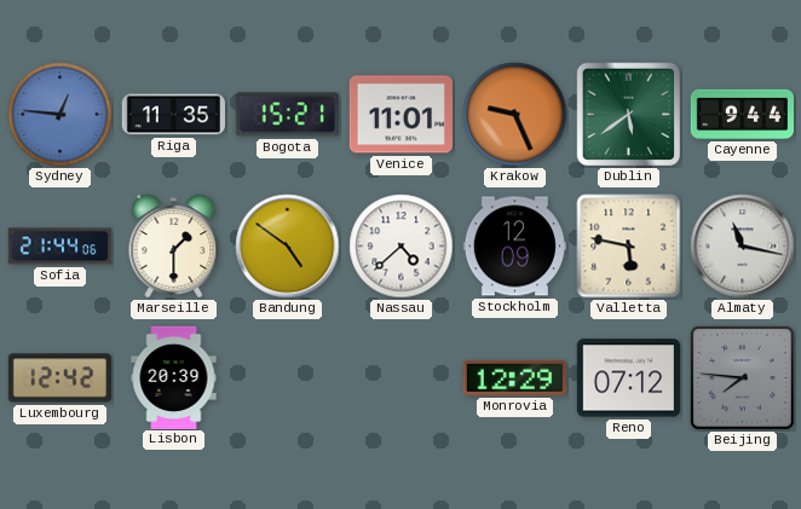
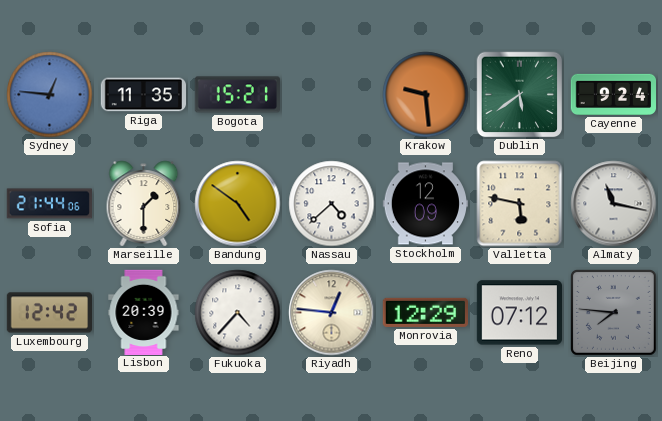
Venice: 11:01 -> none (400, 115)
Krakow: 9:26 -> 9:29 (426, 95)
Cayenne: 9:44 -> 9:24 (613, 94)
Fukuoka: none -> 4:37 (238, 313)
Riyadh: none -> 12:46 (332, 313)
